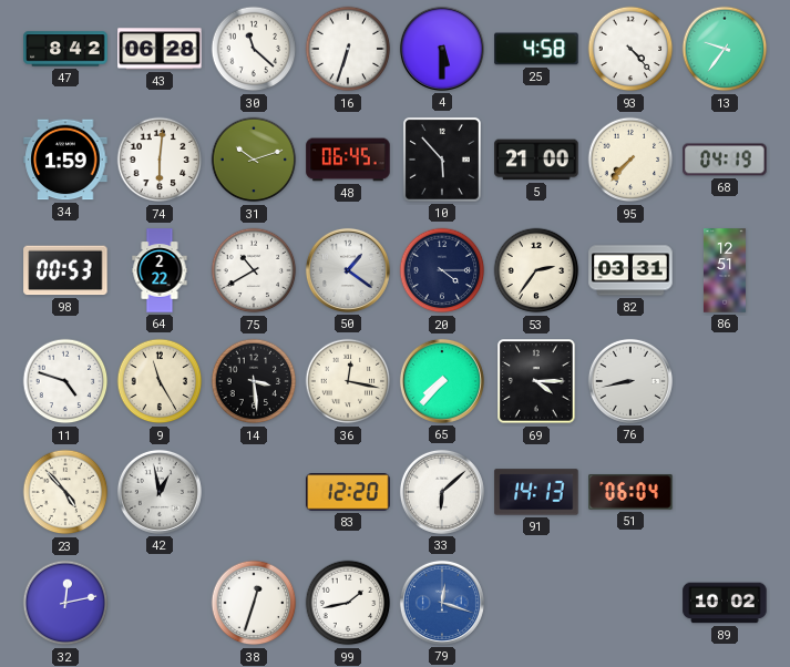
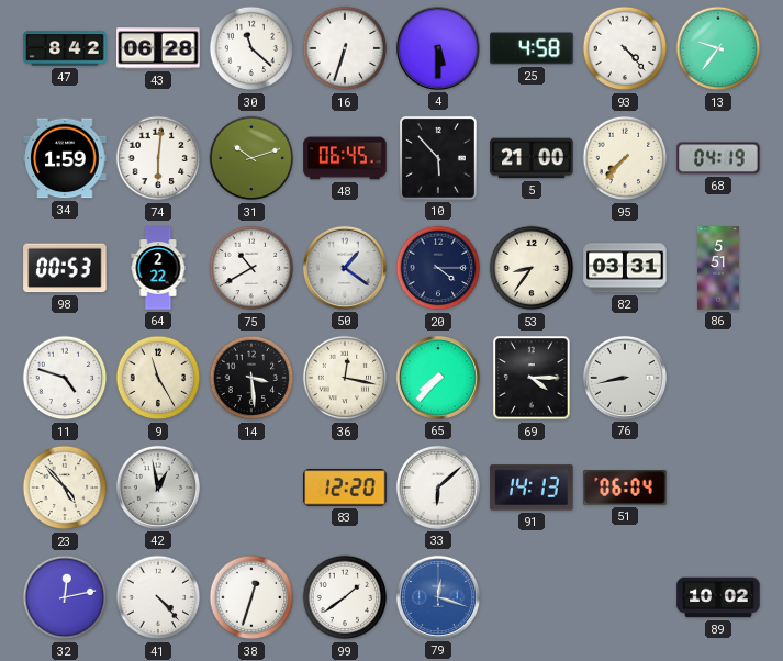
53: 2:36 -> 8:36 (532, 268)
86: 12:51 -> 5:51 (718, 268)
41: none -> 4:23 (158, 597)
99: 1:43 -> 1:39 (345, 597)
